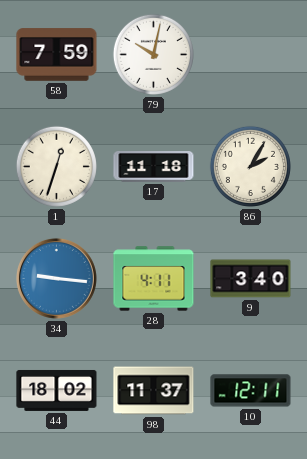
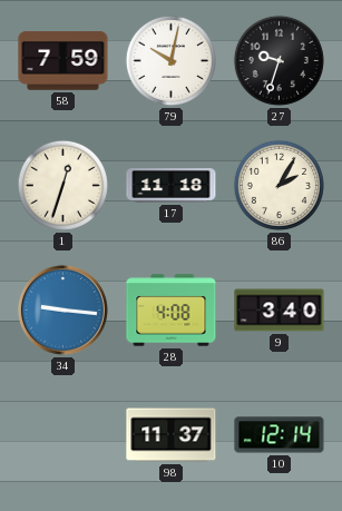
27: none -> 9:33 (279, 60)
28: 4:11 -> 4:08 (172, 311)
44: 18:02 -> none (57, 390)
10: 12:11 -> 12:14 (280, 435)
